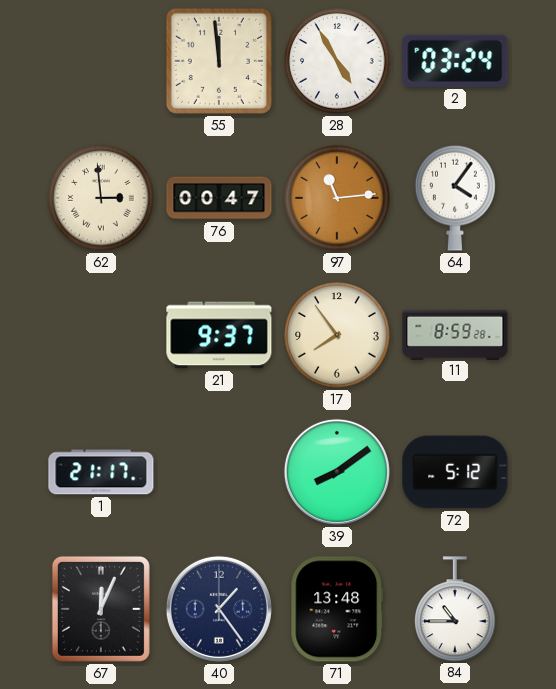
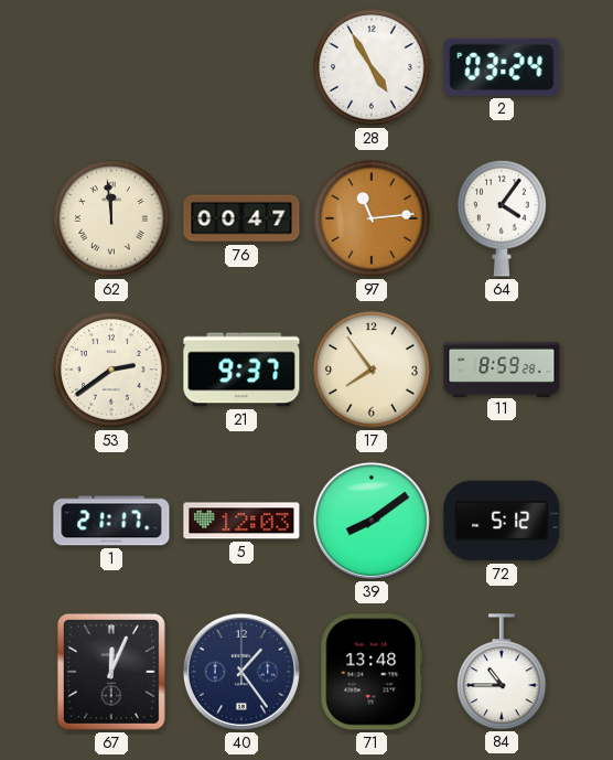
55: 11:59 -> none (219, 61)
62: 2:59 -> 11:59 (111, 218)
53: none -> 2:39 (111, 370)
5: none -> 12:03 (241, 521)
